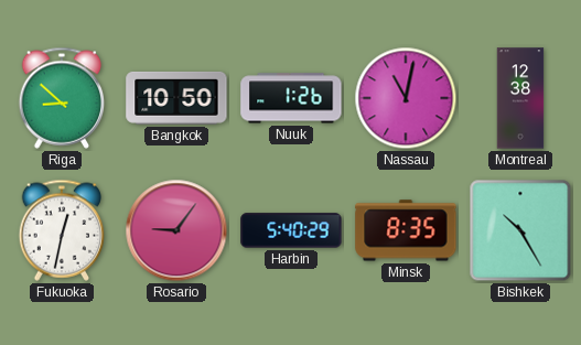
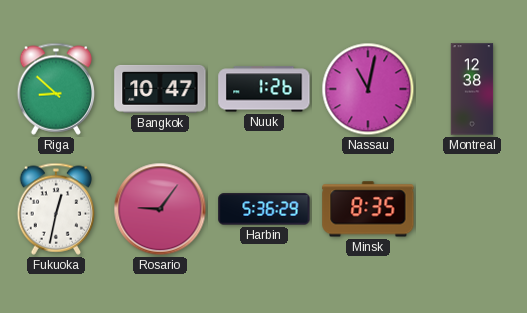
Bangkok: 10:50 -> 10:47 (160, 89)
Harbin: 5:40 -> 5:36 (264, 209)
Bishkek: 10:25 -> none (520, 230)
